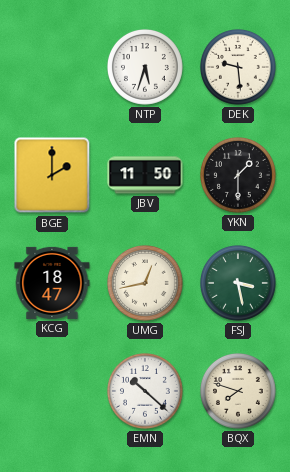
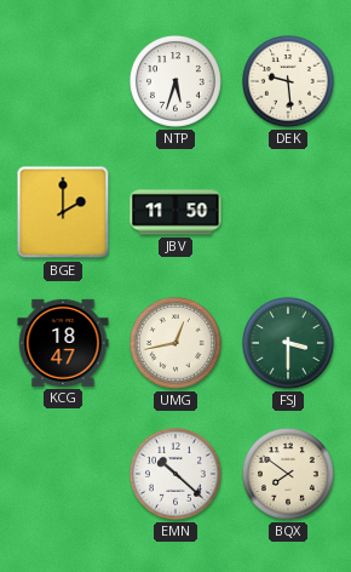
YKN: 1:30 -> none (239, 176)
FSJ: 3:28 -> 3:30 (289, 344)
BQX: 7:48 -> 7:51 (289, 475)
